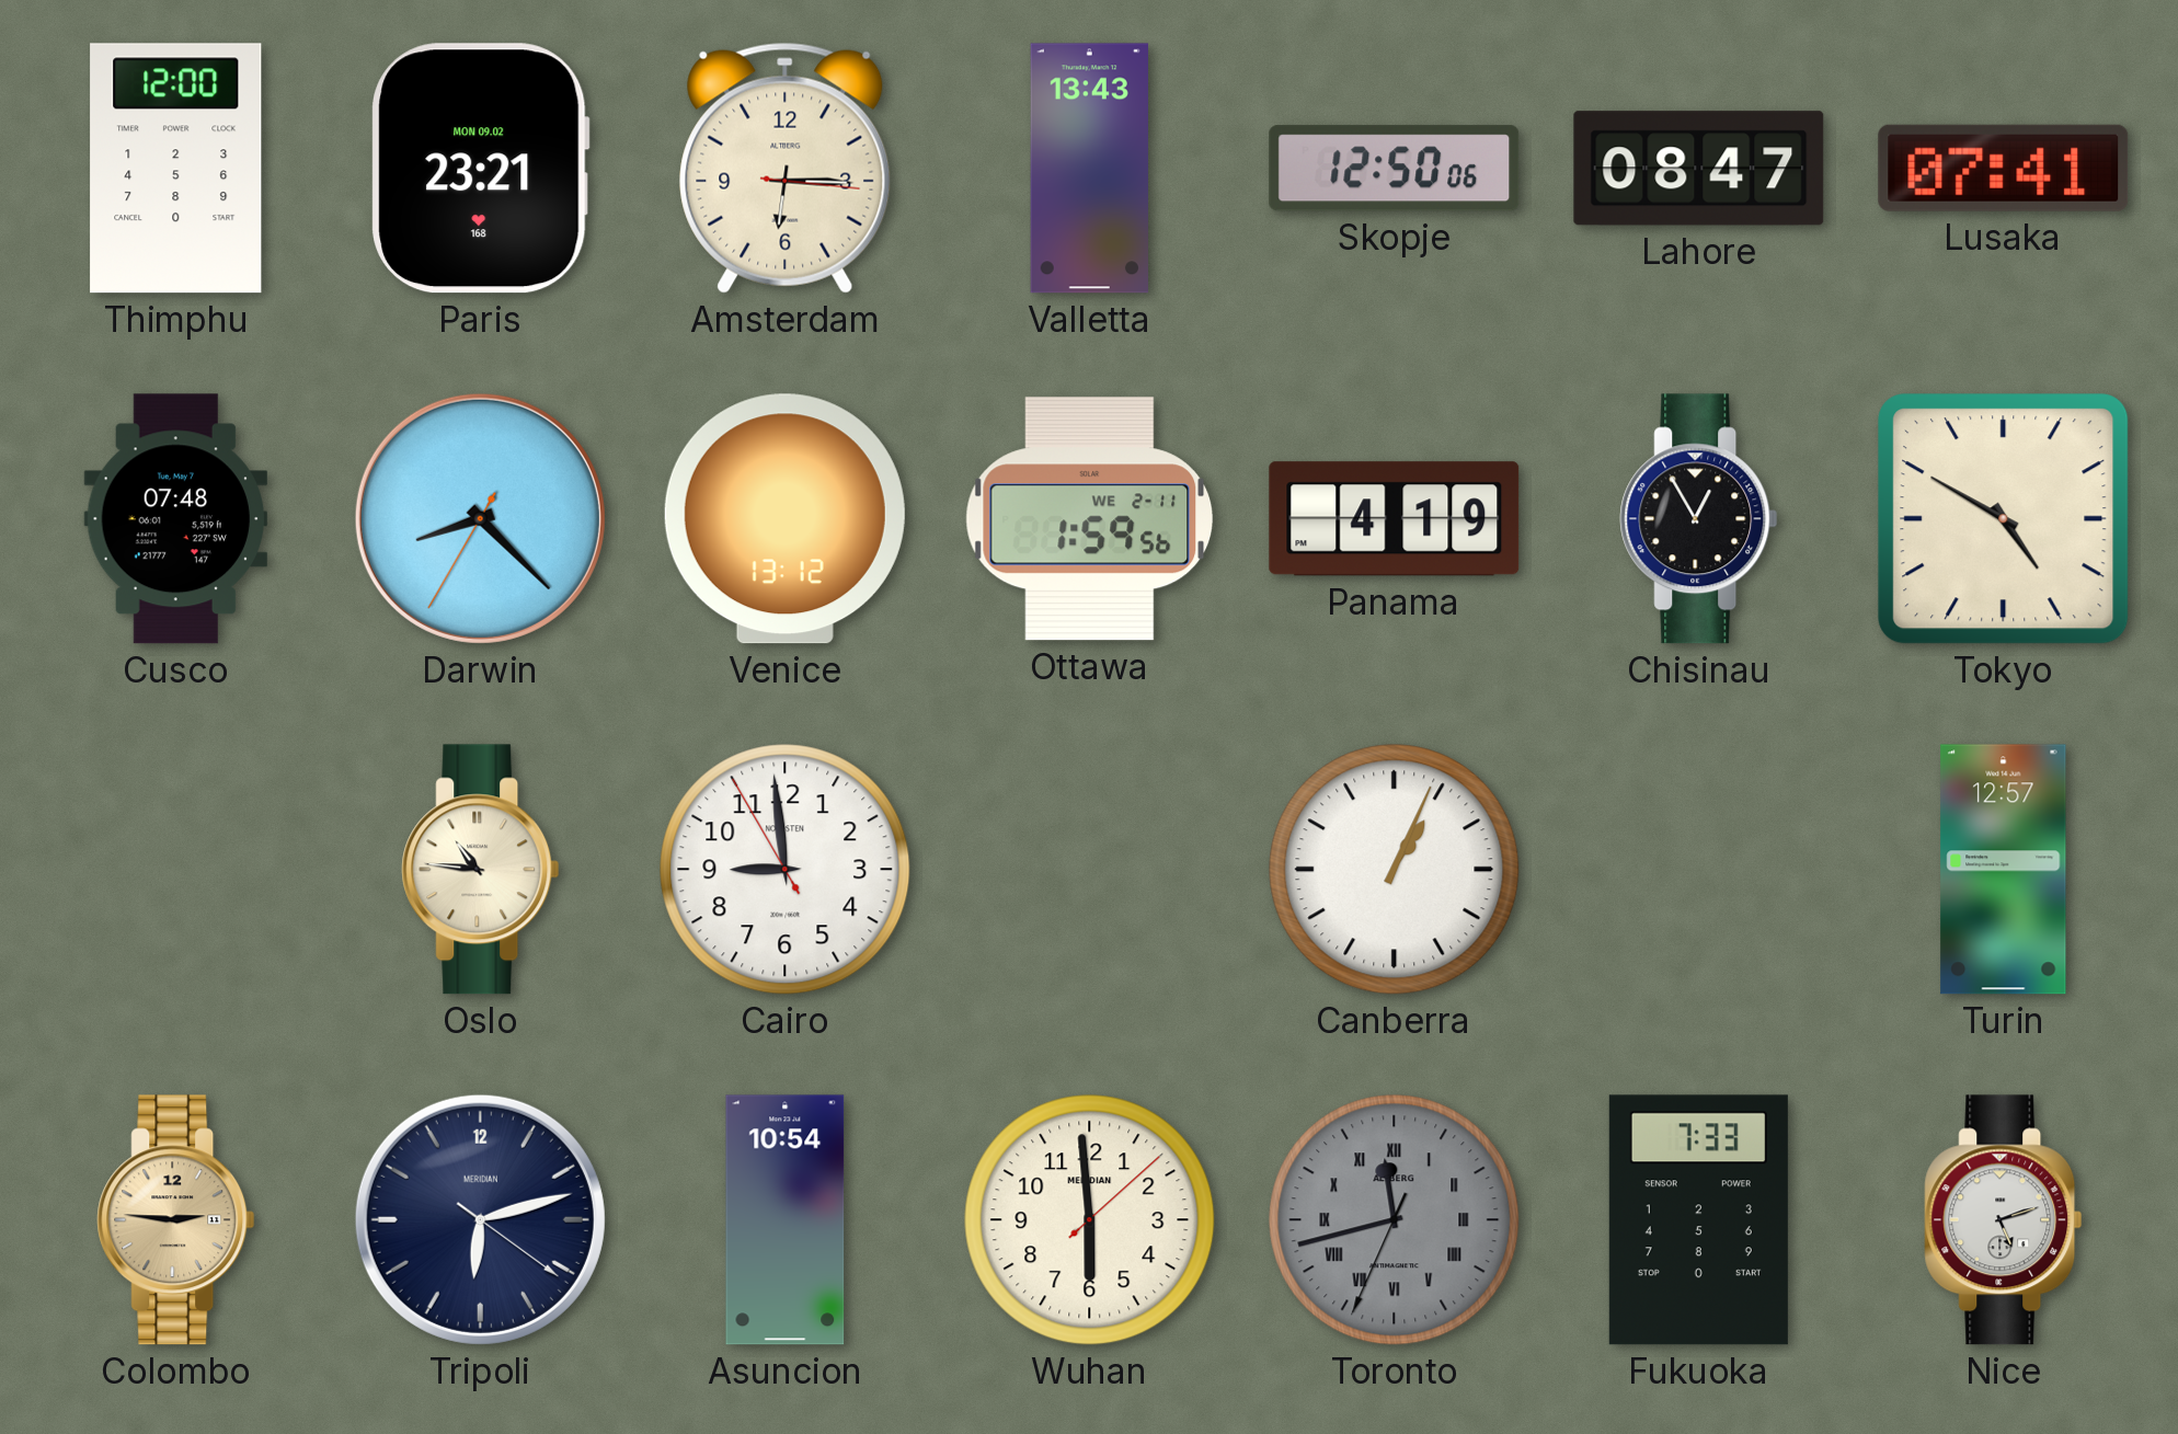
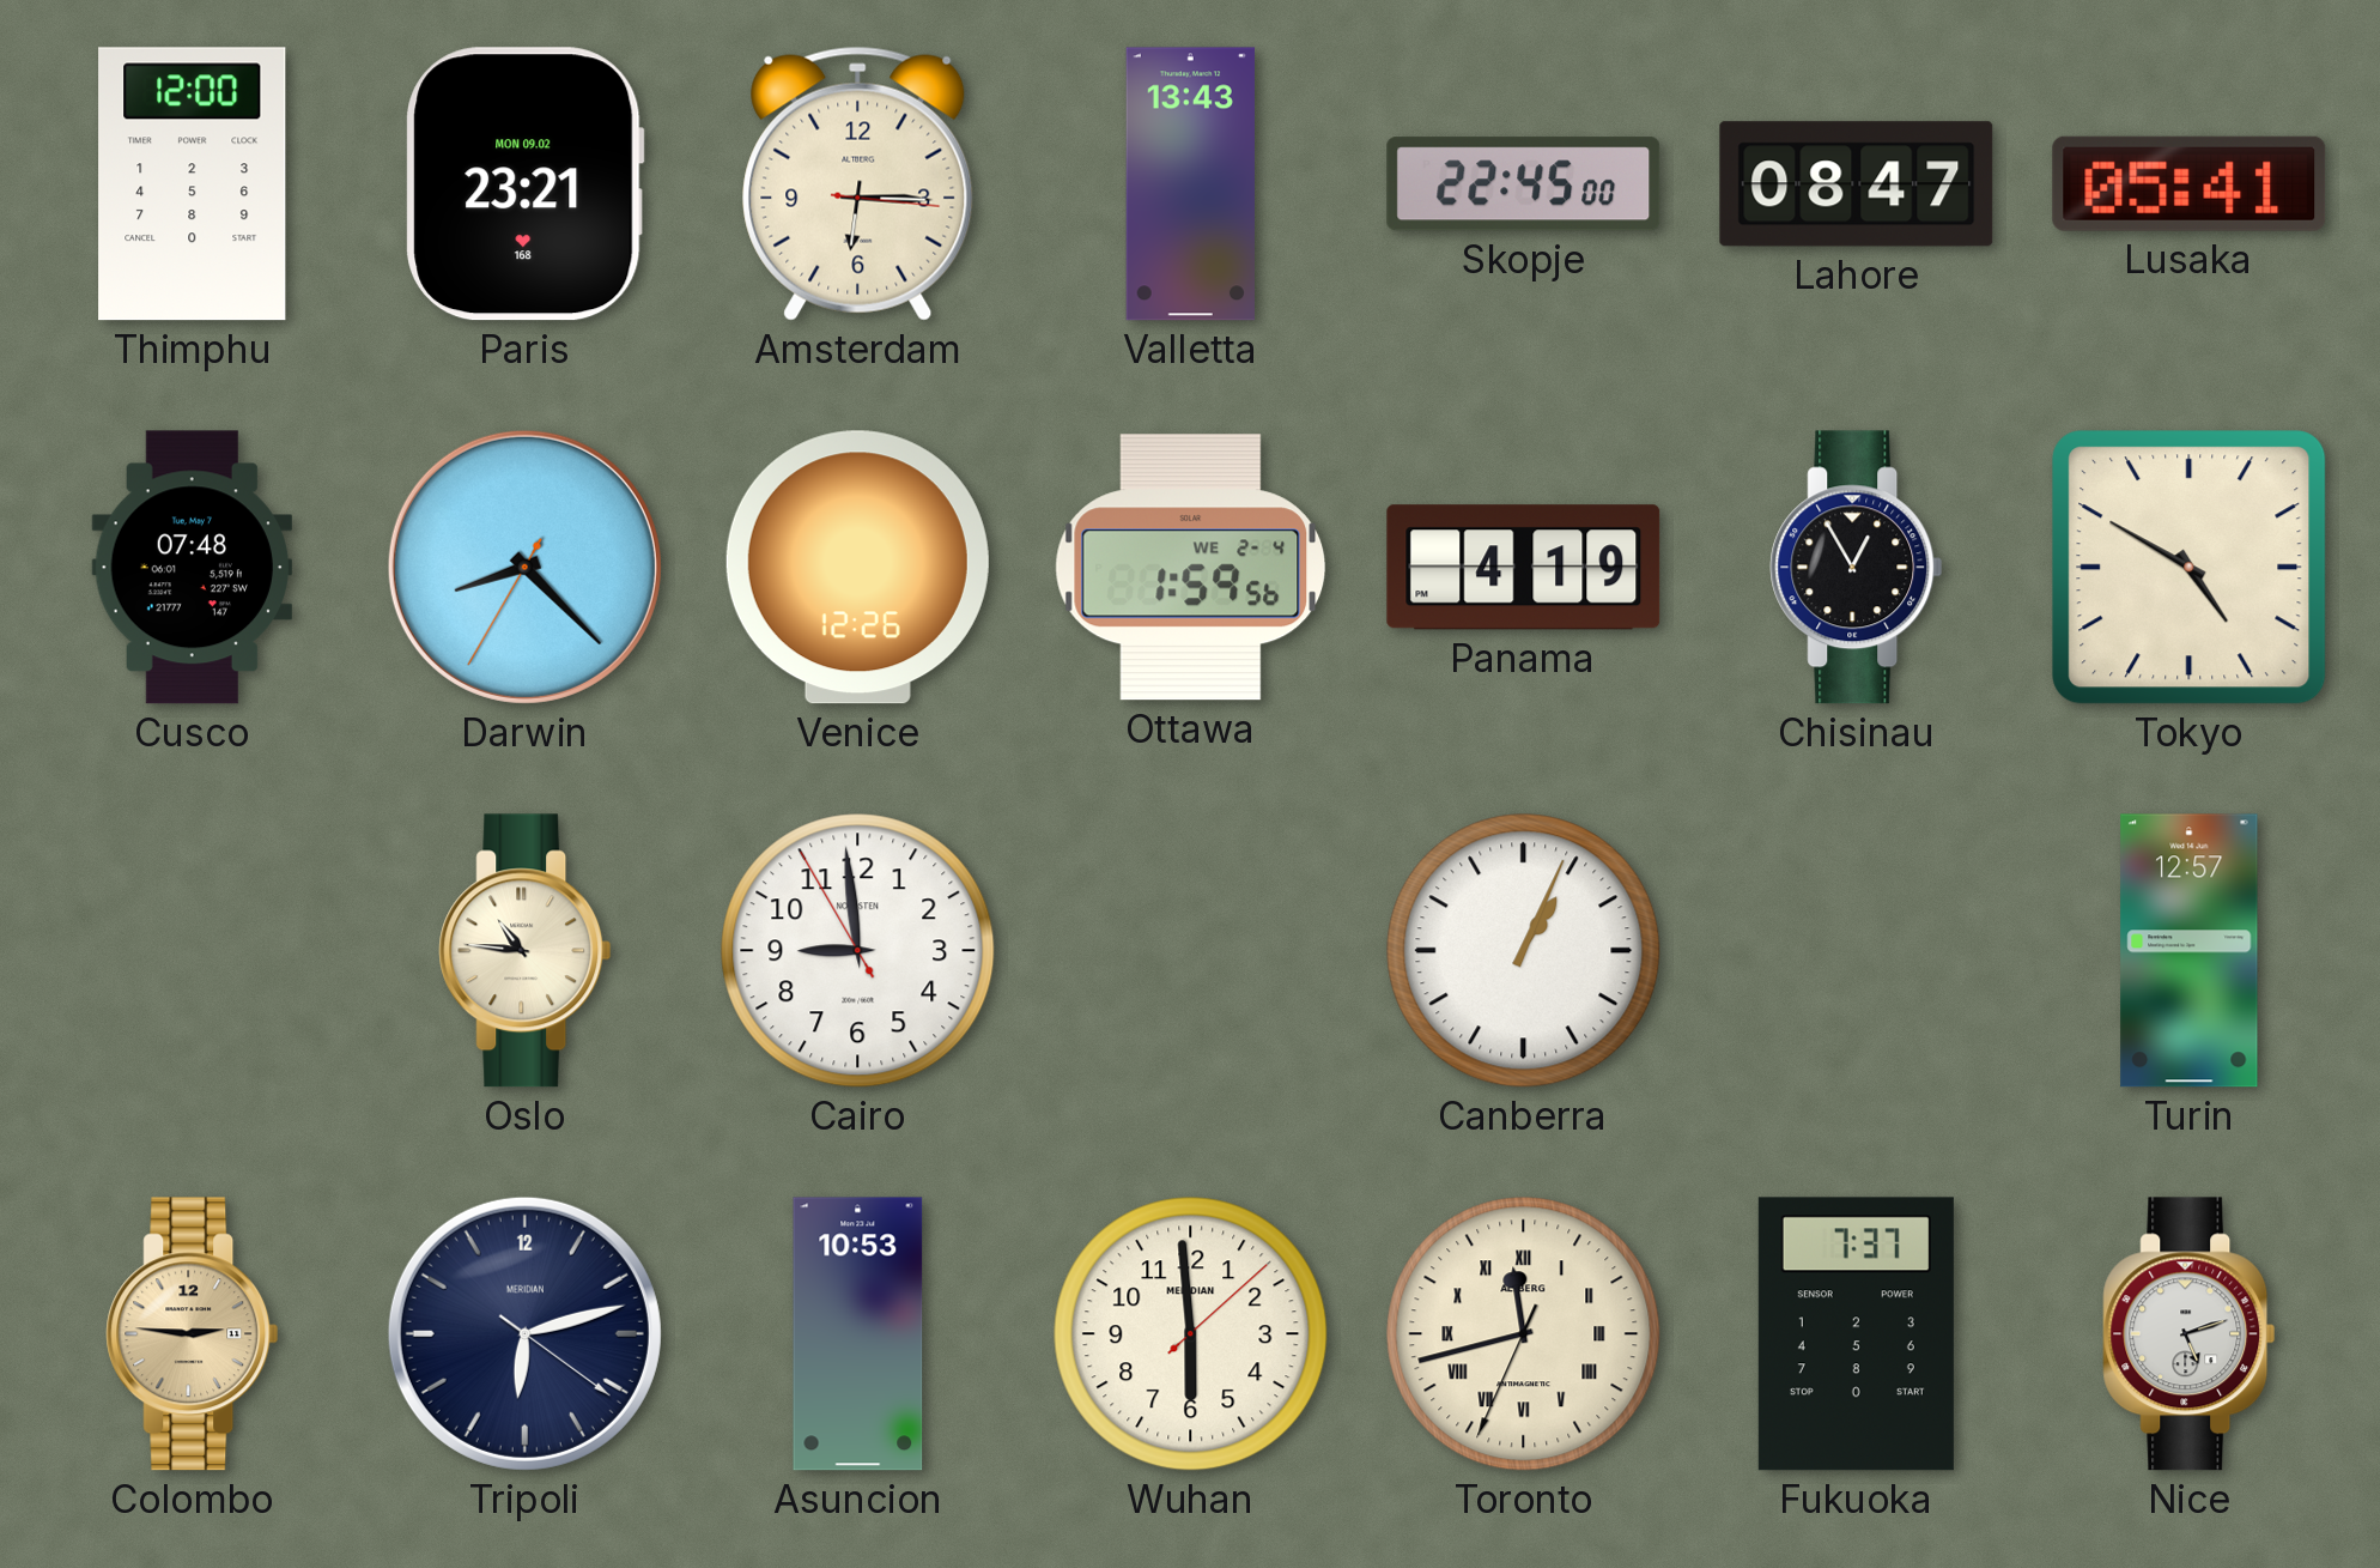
Skopje: 12:50 -> 22:45 (1524, 184)
Lusaka: 07:41 -> 05:41 (2190, 183)
Venice: 13:12 -> 12:26 (857, 568)
Ottawa date: WE 2-11 -> WE 2-4 (1191, 568)
Asuncion: 10:54 -> 10:53 (858, 1334)
Toronto dial: grey -> cream (1524, 1334)
Fukuoka: 7:33 -> 7:37 (1856, 1334)
